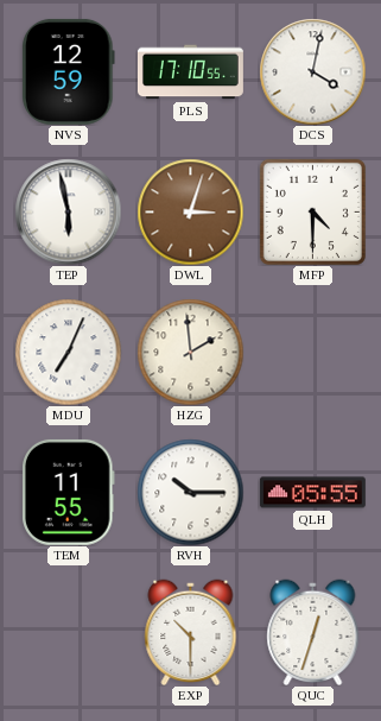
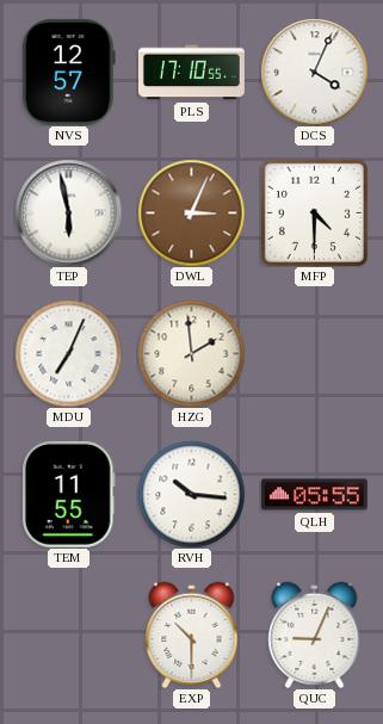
NVS: 12:59 -> 12:57 (69, 72)
DCS: 4:02 -> 4:04 (314, 72)
DWL: 3:03 -> 3:04 (191, 212)
RVH: 10:15 -> 10:16 (191, 494)
QUC: 12:33 -> 9:04 (315, 635)
